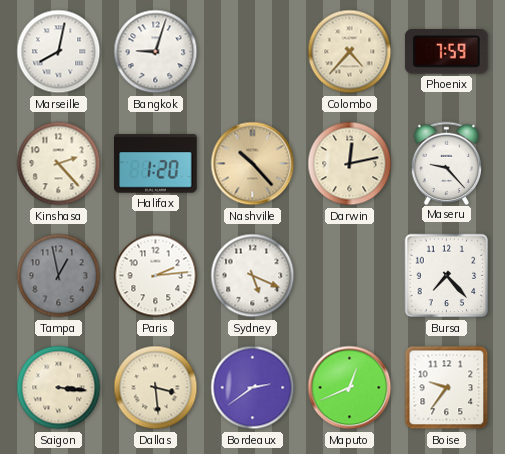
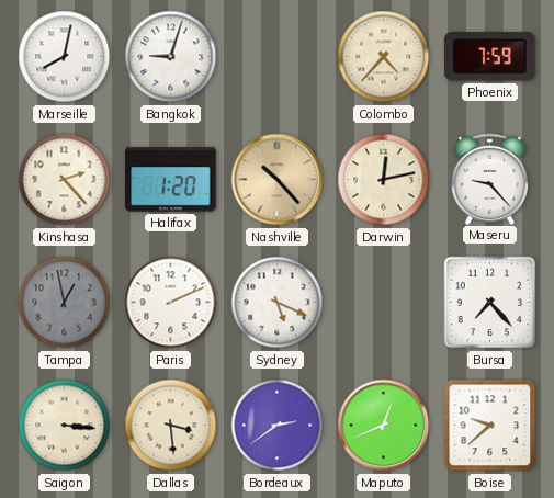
Paris: 2:14 -> 2:11 (171, 303)
Boise: 9:36 -> 9:38 (490, 426)
